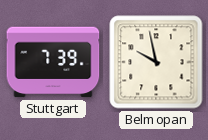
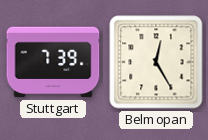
Belmopan: 9:58 -> 12:25 (156, 62)
